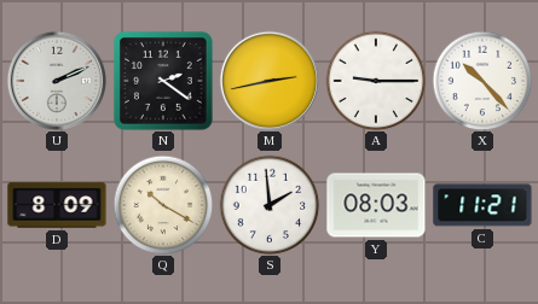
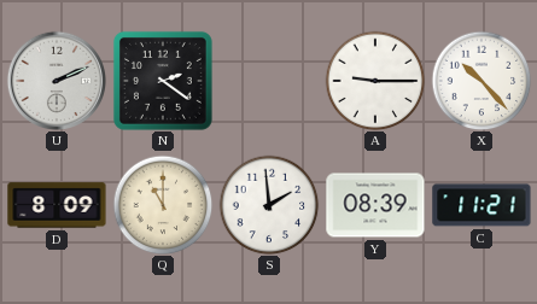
M: 2:43 -> none (268, 80)
Q: 10:20 -> 11:00 (163, 205)
Y: 08:03 -> 08:39 (375, 205)
